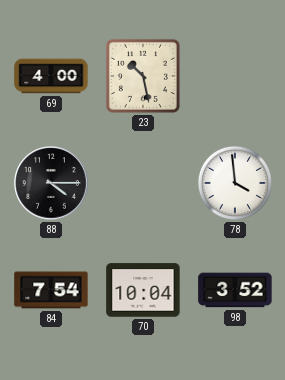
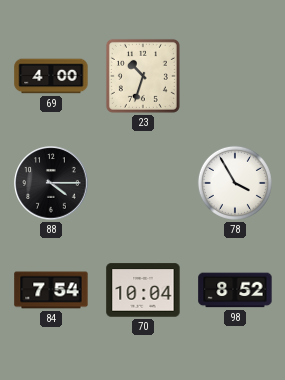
23: 10:28 -> 10:33 (143, 76)
78: 3:59 -> 3:55 (235, 183)
98: 3:52 -> 8:52 (235, 290)
